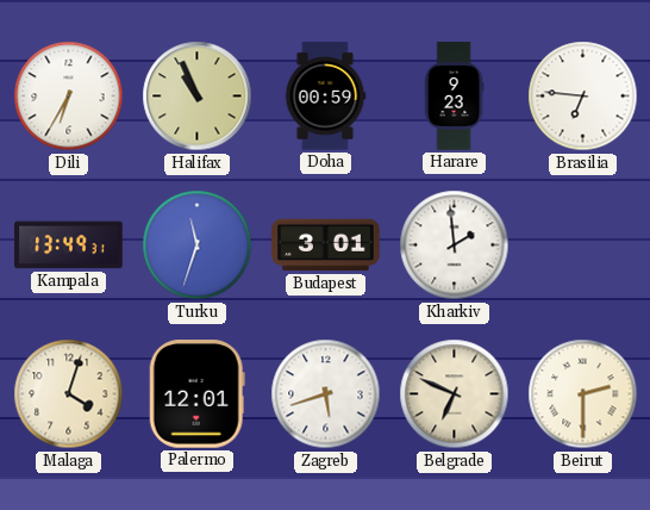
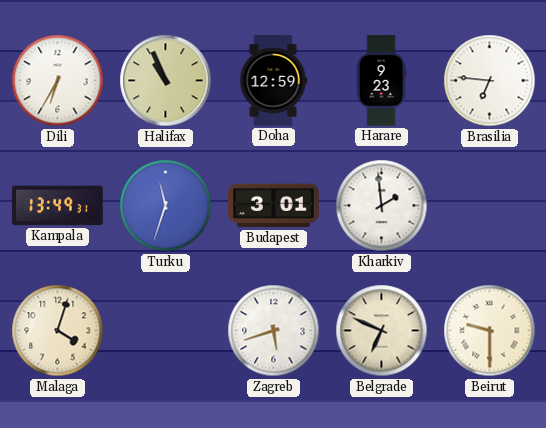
Doha: 00:59 -> 12:59 (273, 81)
Palermo: 12:01 -> none (196, 394)
Beirut: 2:30 -> 9:30 (490, 331)
